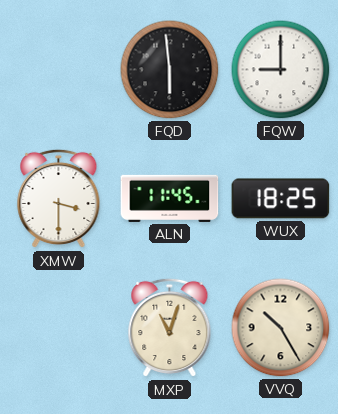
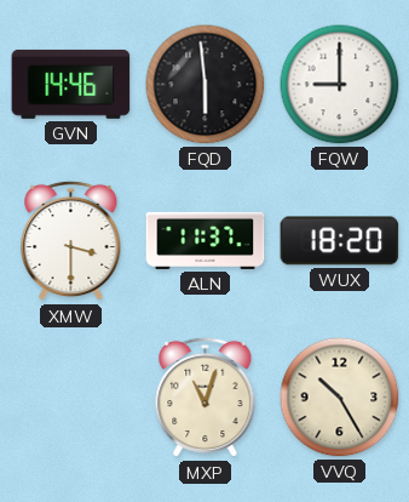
GVN: none -> 14:46 (71, 84)
ALN: 11:45 -> 11:37 (206, 240)
WUX: 18:25 -> 18:20 (340, 241)
